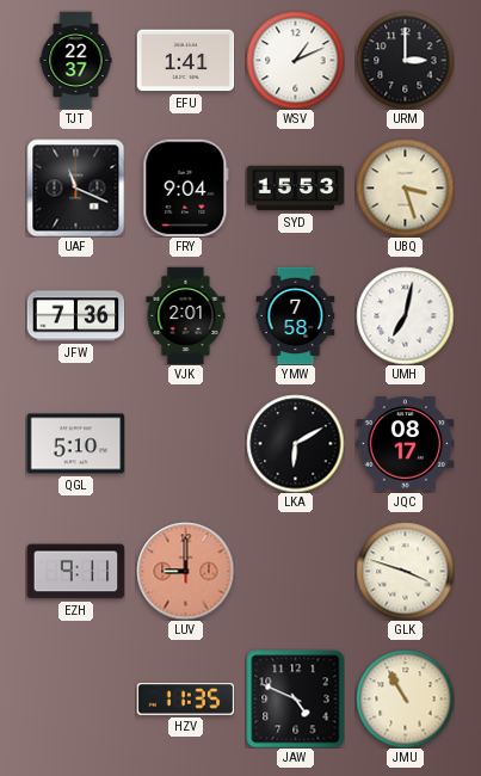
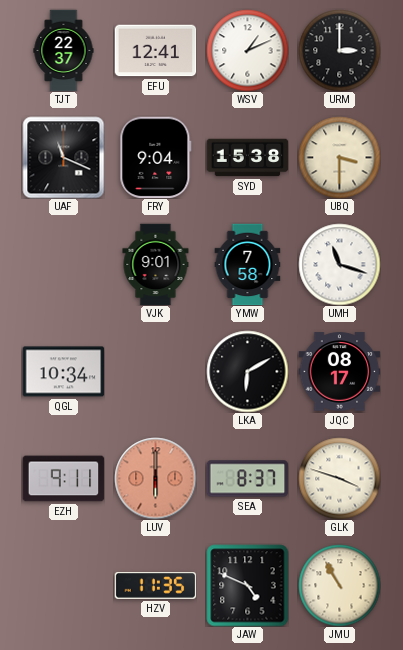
EFU: 1:41 -> 12:41 (155, 51)
SYD: 15:53 -> 15:38 (247, 158)
UBQ: 3:27 -> 3:30 (339, 157)
JFW: 7:36 -> none (75, 316)
VJK: 2:01 -> 9:01 (156, 264)
UMH: 7:02 -> 11:18 (339, 264)
QGL: 5:10 -> 10:34 (63, 372)
LUV: 9:00 -> 6:00 (155, 478)
SEA: none -> 8:37 (247, 479)
